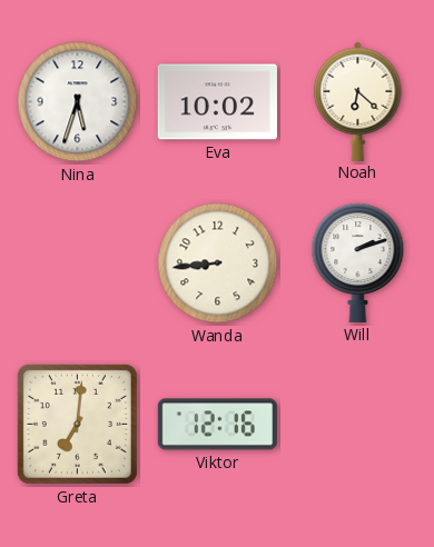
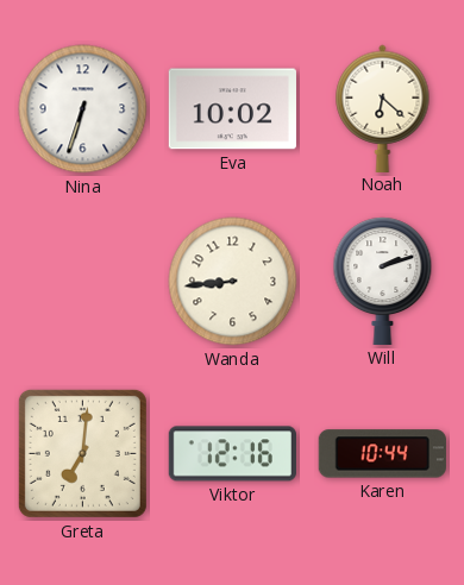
Nina: 5:33 -> 6:33 (83, 109)
Karen: none -> 10:44 (382, 454)
